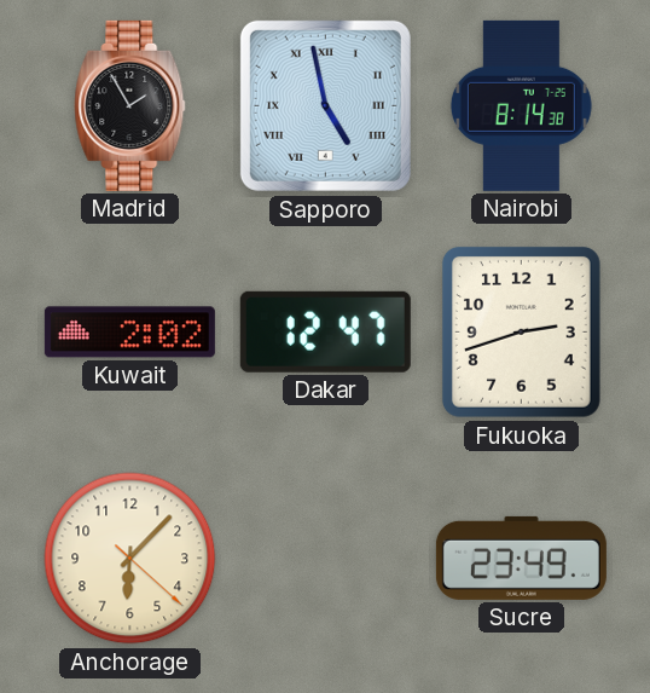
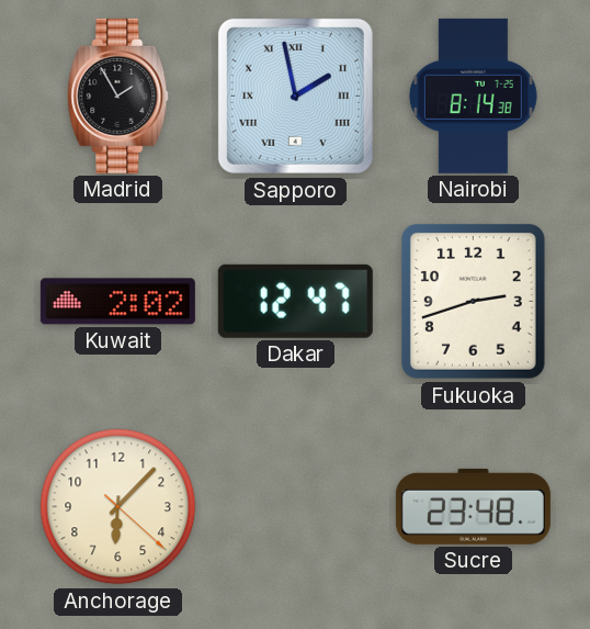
Sapporo: 4:58 -> 1:58 (295, 96)
Sucre: 23:49 -> 23:48 (473, 506)
